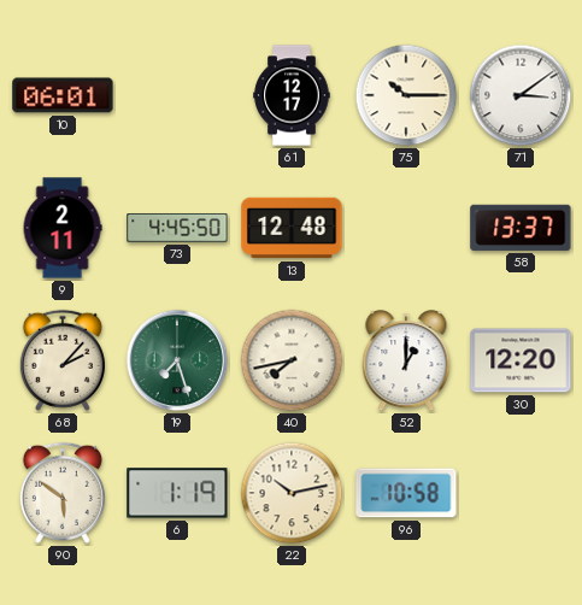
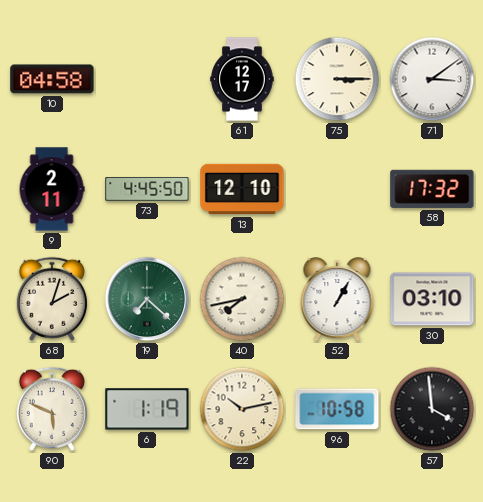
10: 06:01 -> 04:58 (52, 79)
75: 10:15 -> 3:15 (337, 79)
13: 12:48 -> 12:10 (242, 189)
58: 13:37 -> 17:32 (432, 189)
68: 2:07 -> 2:03 (52, 299)
19: 7:27 -> 7:22 (147, 299)
52: 1:00 -> 1:05 (337, 300)
30: 12:20 -> 03:10 (432, 299)
90: 5:51 -> 5:49 (52, 409)
57: none -> 3:59 (432, 409)
